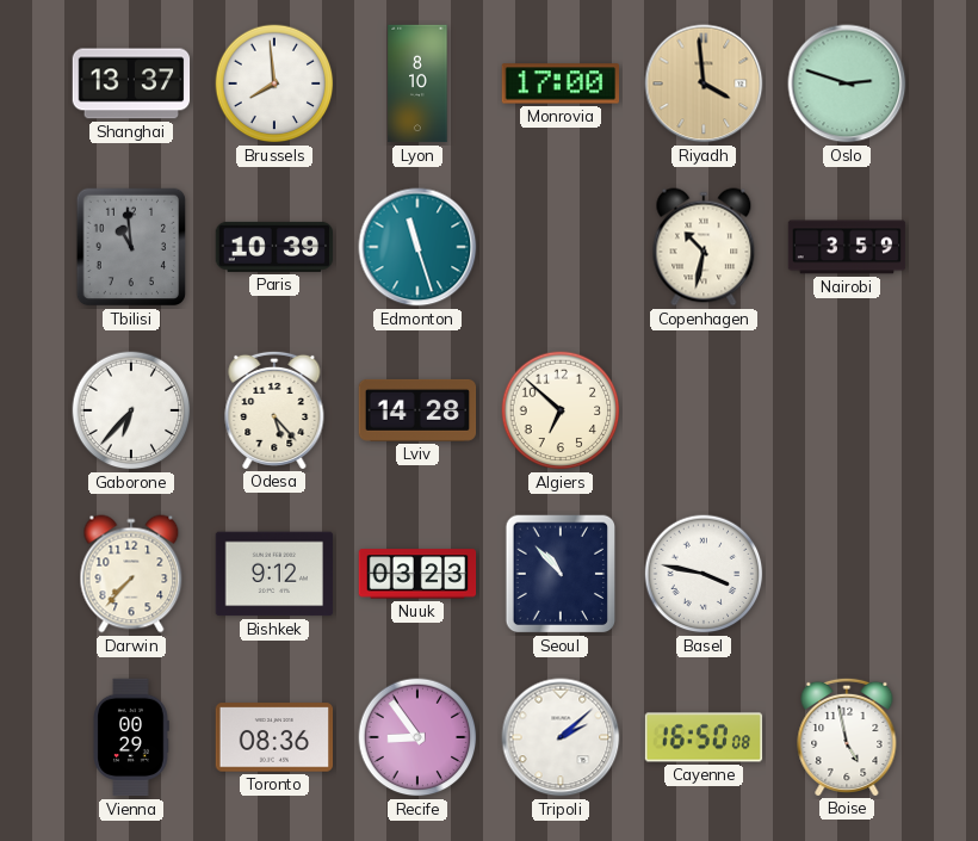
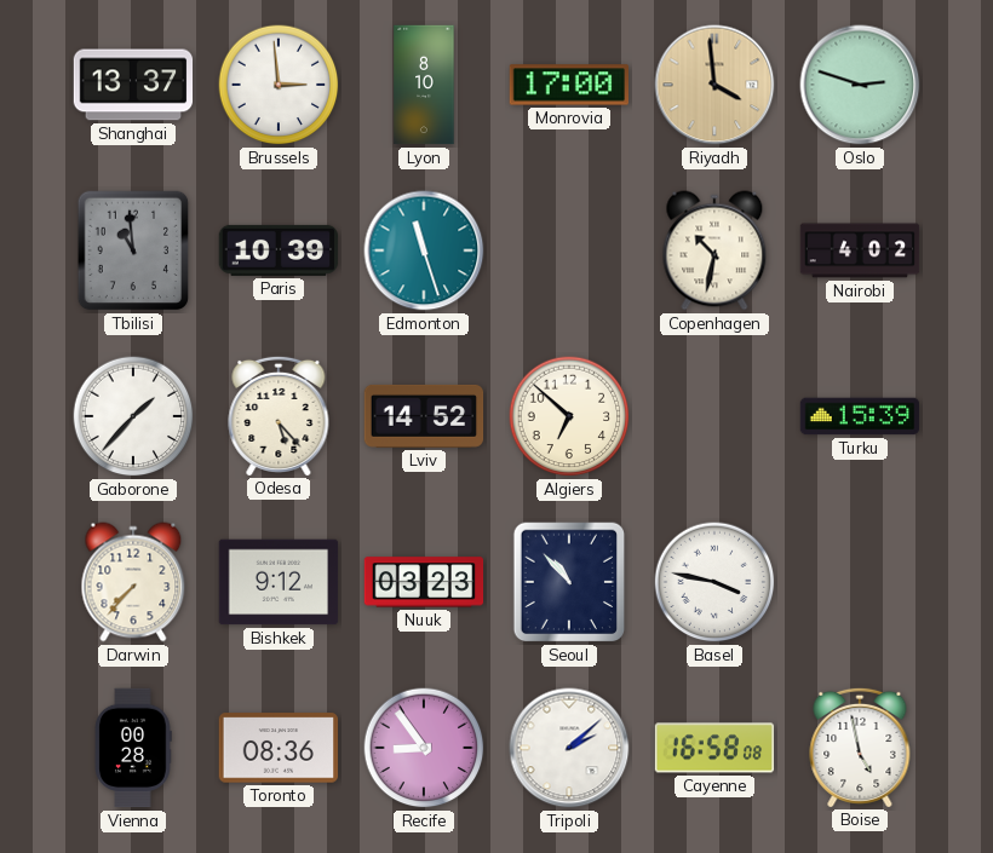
Brussels: 7:59 -> 2:59 (279, 85)
Nairobi: 3:59 -> 4:02 (860, 250)
Gaborone: 6:37 -> 1:37 (133, 416)
Lviv: 14:28 -> 14:52 (424, 416)
Turku: none -> 15:39 (860, 416)
Vienna: 00:29 -> 00:28 (133, 748)
Cayenne: 16:50 -> 16:58 (714, 748)
